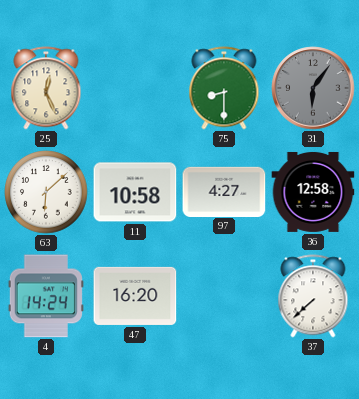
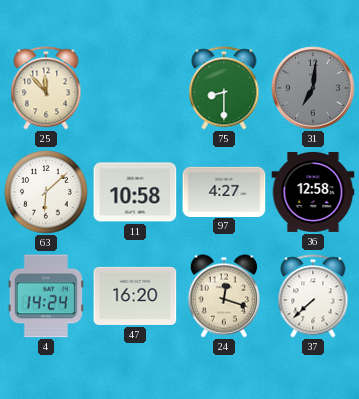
25: 12:26 -> 11:53 (46, 88)
31: 6:06 -> 7:01 (313, 88)
24: none -> 12:18 (224, 296)
